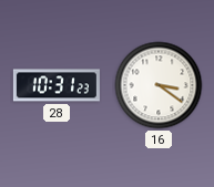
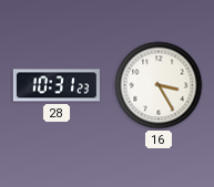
16: 3:21 -> 3:25 (159, 85)
